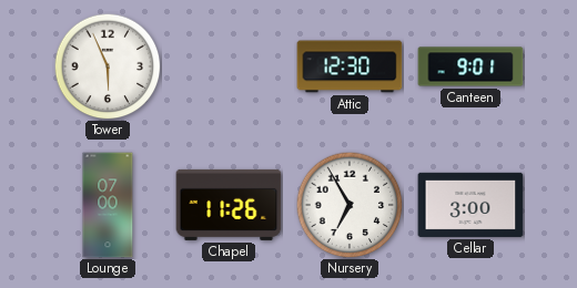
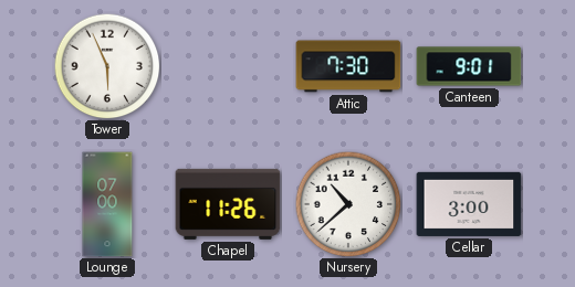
Attic: 12:30 -> 7:30 (348, 66)
Nursery: 6:55 -> 10:38 (348, 204)
